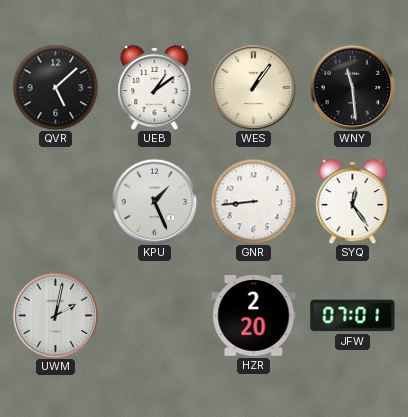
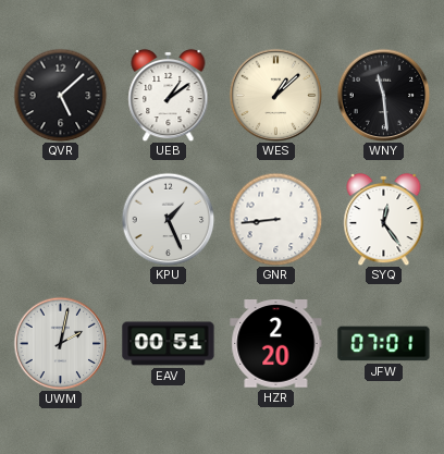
WES: 1:06 -> 1:08 (275, 95)
EAV: none -> 00:51 (169, 344)
